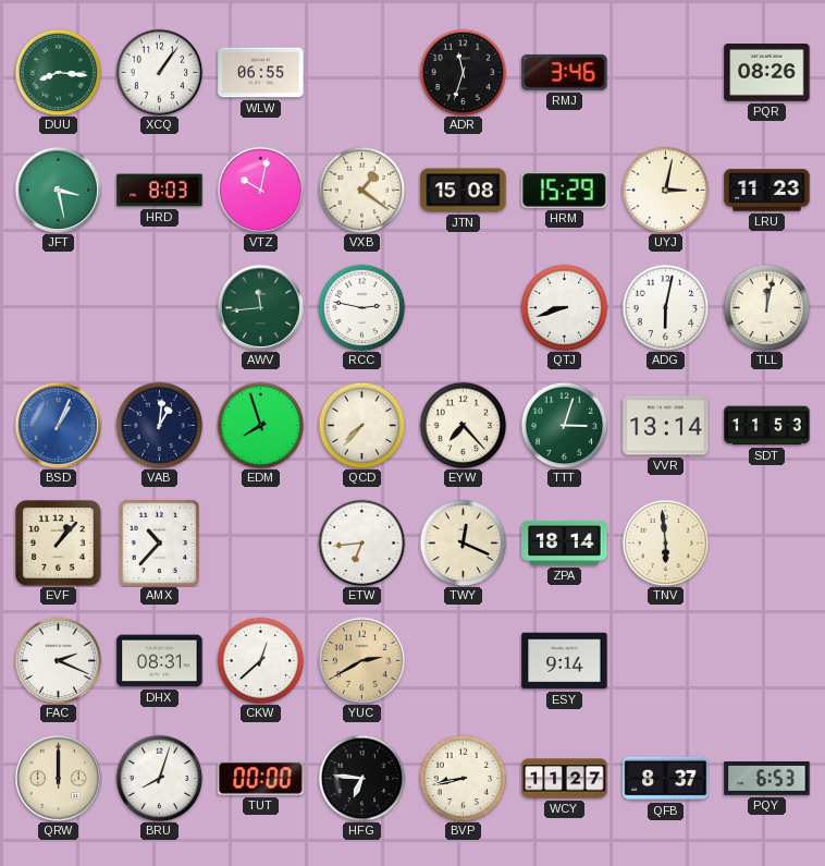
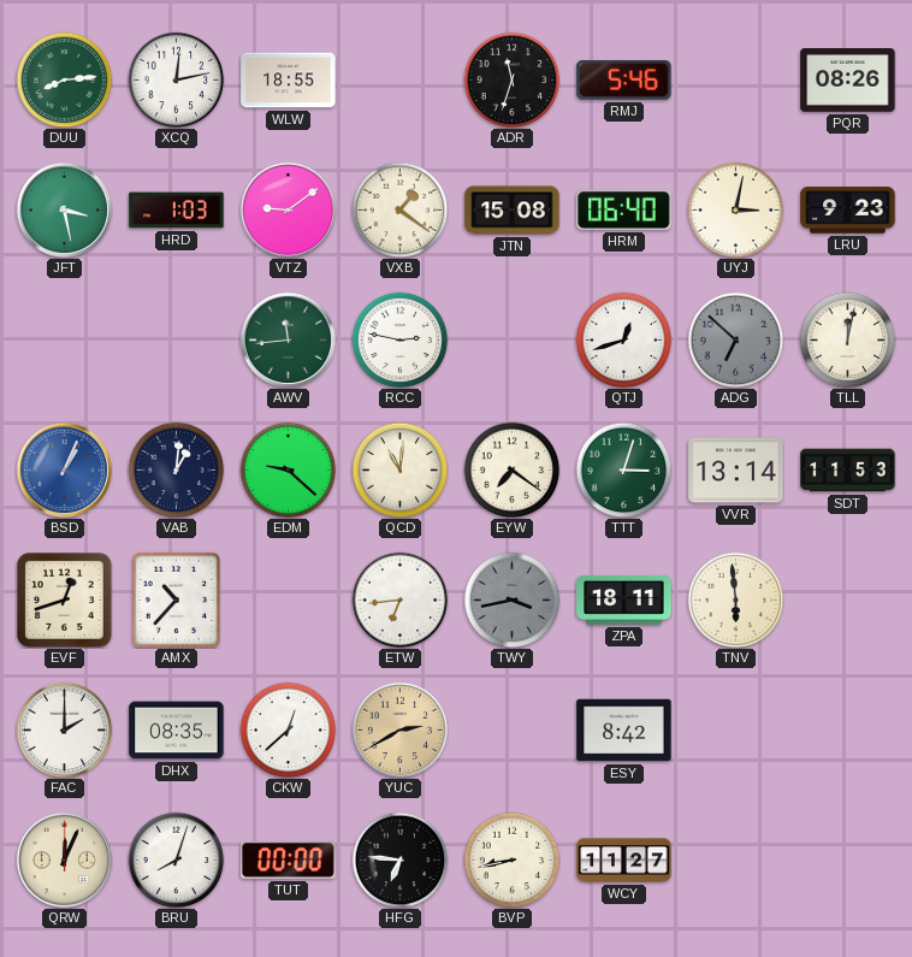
DUU: 8:16 -> 8:14 (64, 79)
XCQ: 1:06 -> 12:13 (176, 79)
WLW: 06:55 -> 18:55 (289, 81)
RMJ: 3:46 -> 5:46 (624, 81)
HRD: 8:03 -> 1:03 (177, 211)
VTZ: 10:02 -> 9:09 (288, 209)
HRM: 15:29 -> 06:40 (624, 209)
LRU: 11:23 -> 9:23 (848, 211)
QTJ: 8:42 -> 12:42 (623, 339)
ADG: 6:02 -> 6:52 (735, 339)
ADG dial: white -> grey (735, 339)
EDM: 7:57 -> 9:22 (288, 469)
QCD: 7:37 -> 11:01 (399, 469)
EYW: 7:23 -> 7:21 (511, 469)
EVF: 1:07 -> 12:42 (65, 601)
TWY: 12:19 -> 3:43 (511, 599)
TWY dial: cream -> grey (511, 599)
ZPA: 18:14 -> 18:11 (624, 601)
FAC: 2:19 -> 2:00 (64, 729)
DHX: 08:31 -> 08:35 (177, 731)
ESY: 9:14 -> 8:42 (624, 731)
QRW: 12:00 -> 12:04 (64, 859)
QFB: 8:37 -> none (666, 779)
PQY: 6:53 -> none (767, 779)
